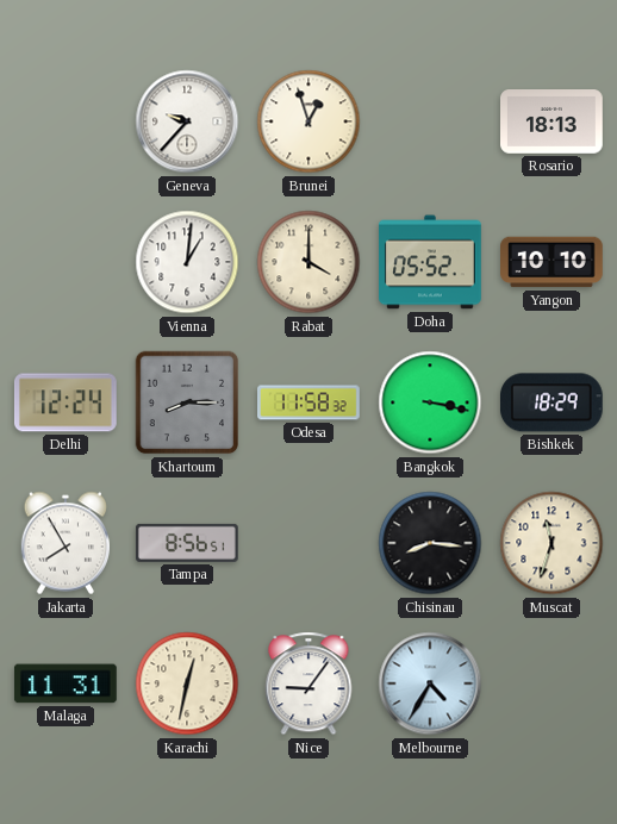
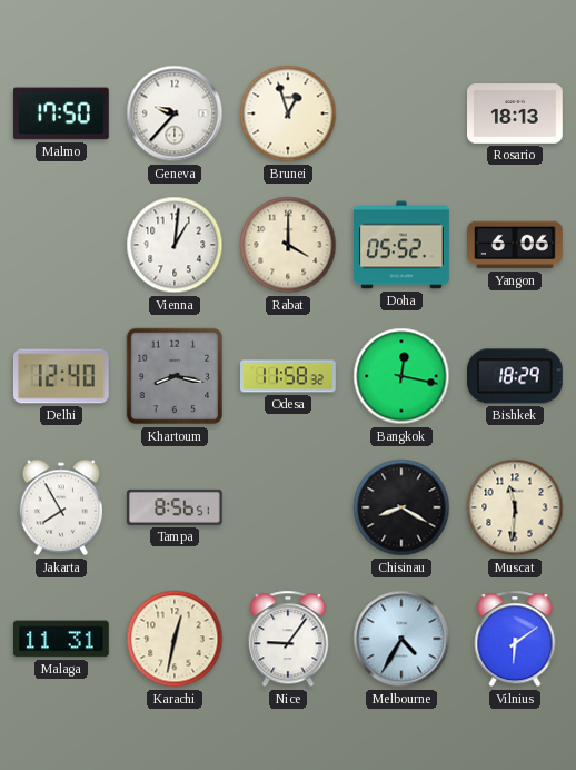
Malmo: none -> 17:50 (61, 113)
Yangon: 10:10 -> 6:06 (516, 245)
Delhi: 12:24 -> 12:40 (61, 376)
Khartoum: 8:15 -> 8:17 (175, 376)
Bangkok: 3:17 -> 12:17 (401, 376)
Chisinau: 8:16 -> 8:20 (401, 507)
Muscat: 11:33 -> 11:31 (515, 507)
Vilnius: none -> 6:09 (515, 639)
